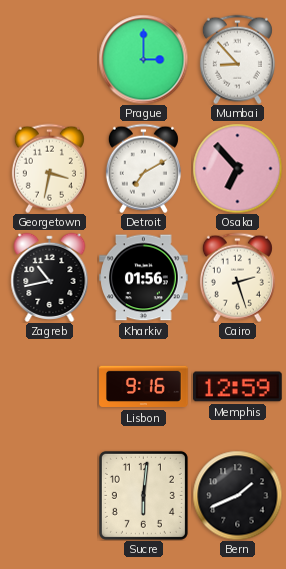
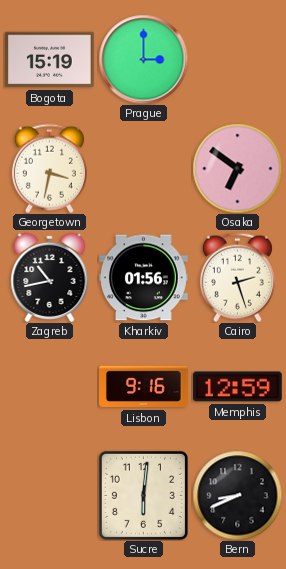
Bogota: none -> 15:19 (50, 60)
Mumbai: 8:53 -> none (237, 59)
Detroit: 7:10 -> none (143, 168)
Osaka: 6:53 -> 6:51 (237, 168)
Bern: 1:41 -> 8:41 (237, 495)
